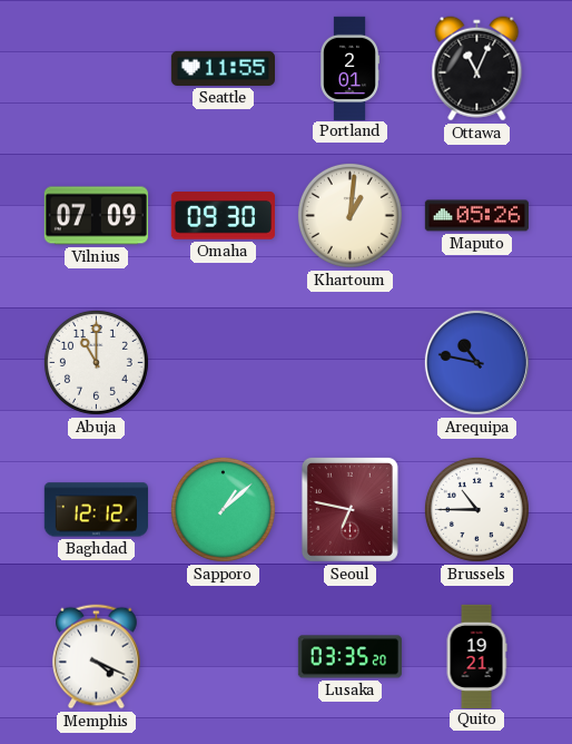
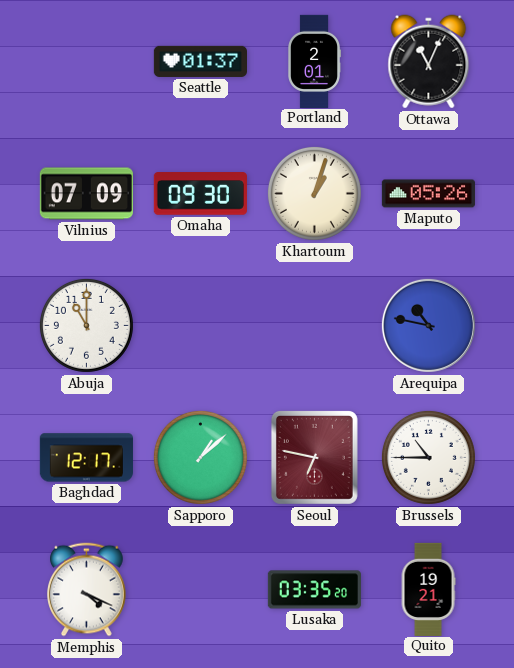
Seattle: 11:55 -> 01:37 (200, 61)
Khartoum: 1:01 -> 1:03 (314, 193)
Baghdad: 12:12 -> 12:17 (86, 458)
